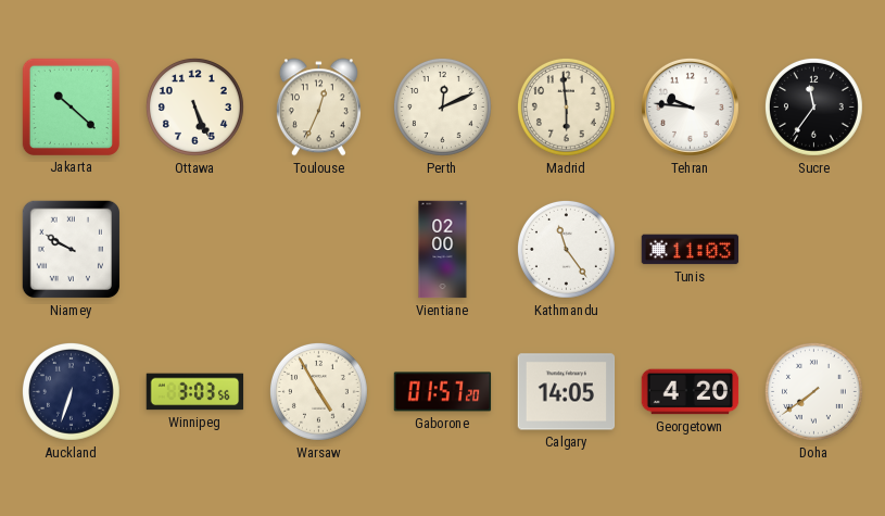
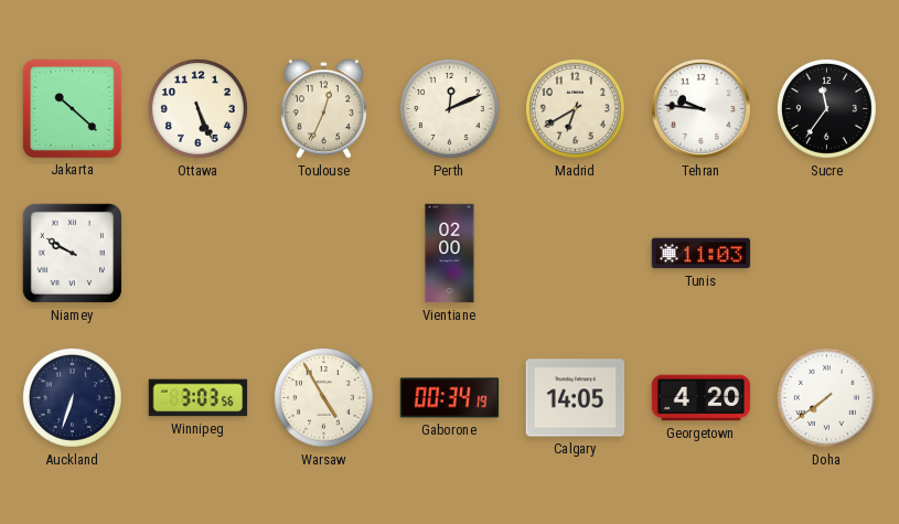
Madrid: 5:59 -> 6:40 (575, 108)
Kathmandu: 11:24 -> none (566, 249)
Gaborone: 01:57 -> 00:34 (450, 398)
